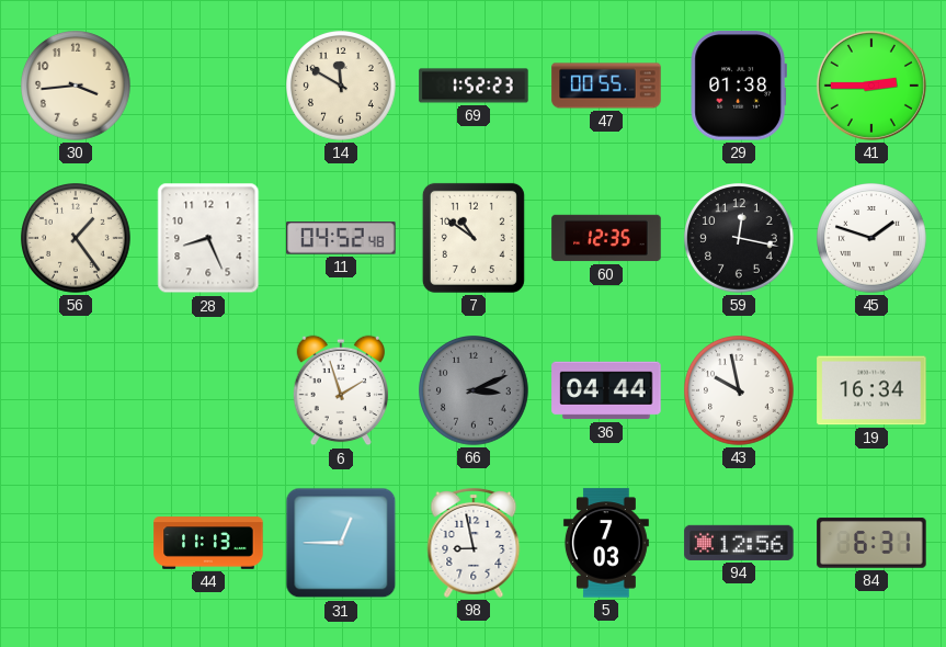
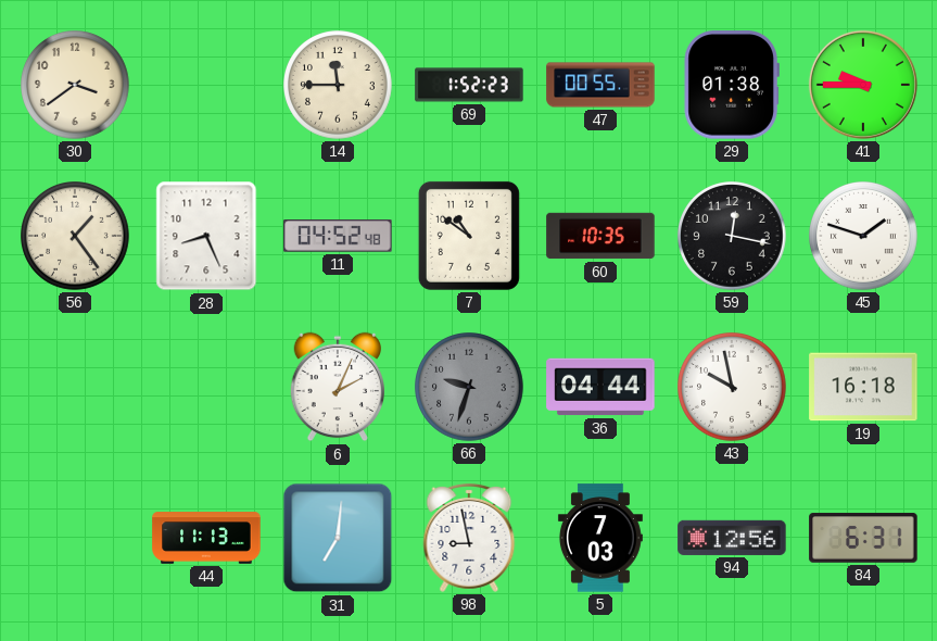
30: 3:44 -> 3:39 (76, 86)
14: 11:50 -> 11:45 (339, 86)
41: 2:45 -> 9:45 (863, 85)
60: 12:35 -> 10:35 (600, 236)
6: 1:57 -> 2:04 (337, 387)
66: 3:11 -> 9:33 (470, 388)
19: 16:34 -> 16:18 (863, 387)
31: 12:45 -> 7:01 (338, 538)
